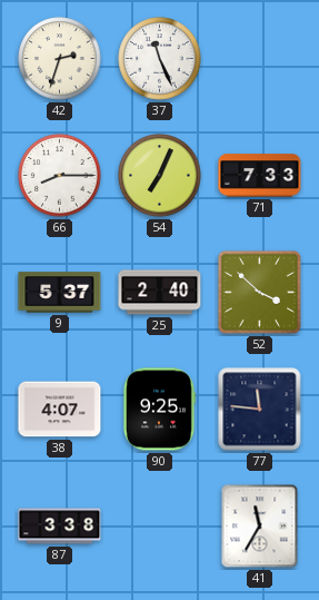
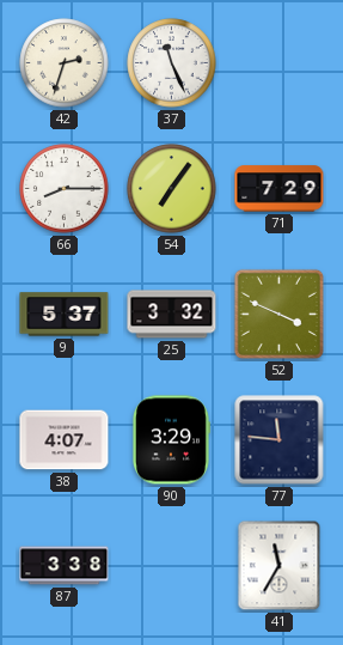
54: 7:04 -> 7:06 (172, 189)
71: 7:33 -> 7:29 (280, 189)
25: 2:40 -> 3:32 (172, 315)
52: 3:52 -> 3:49 (278, 314)
90: 9:25 -> 3:29 (172, 440)
